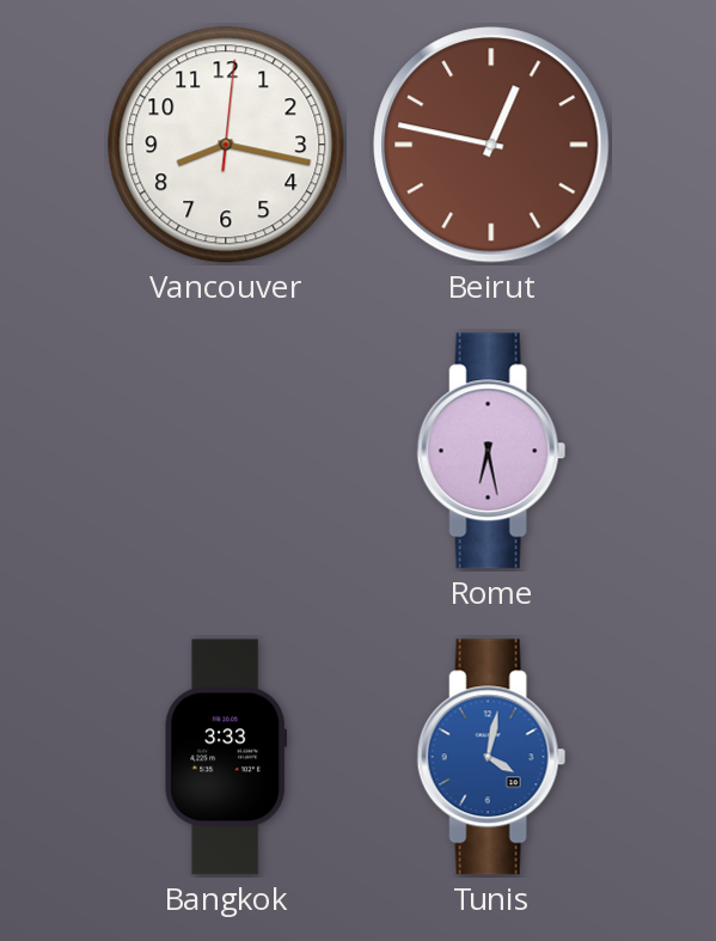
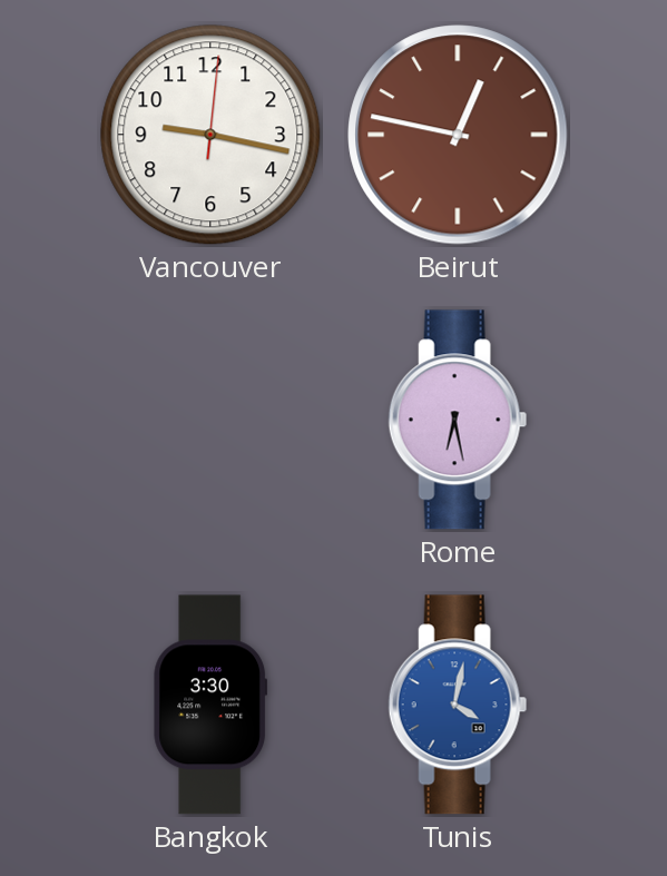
Vancouver: 8:17 -> 9:17 (210, 135)
Bangkok: 3:33 -> 3:30 (209, 705)
